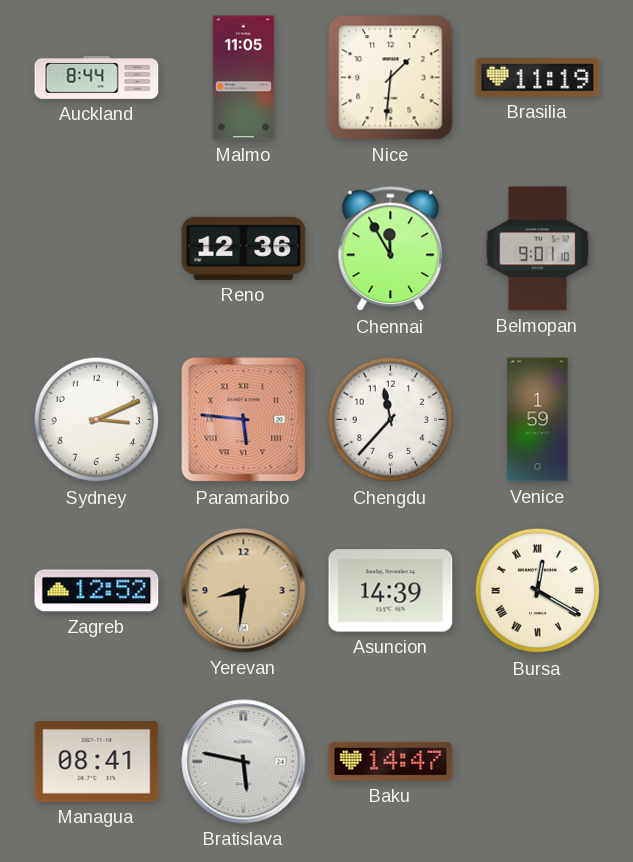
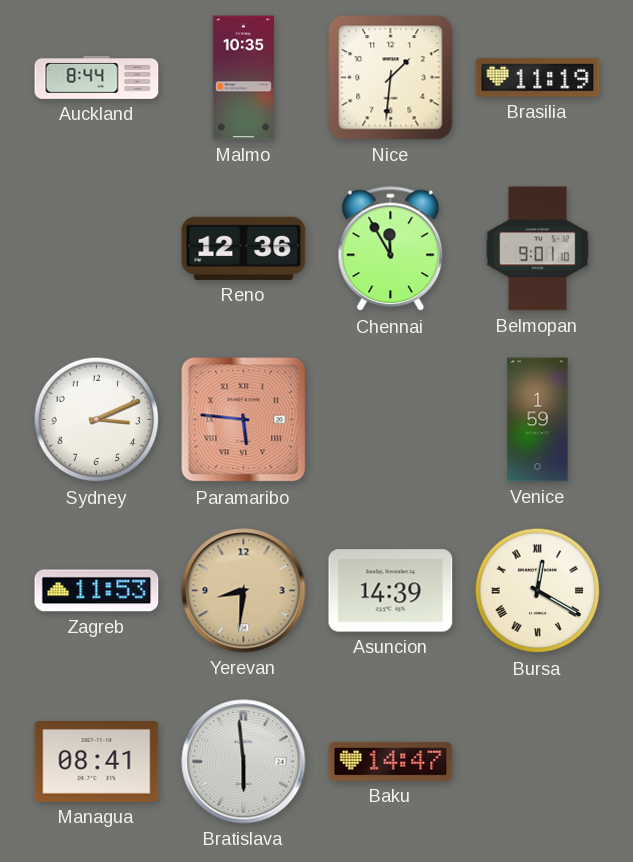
Malmo: 11:05 -> 10:35 (244, 78)
Chengdu: 11:37 -> none (391, 420)
Zagreb: 12:52 -> 11:53 (97, 591)
Bratislava: 5:47 -> 5:59 (244, 762)
